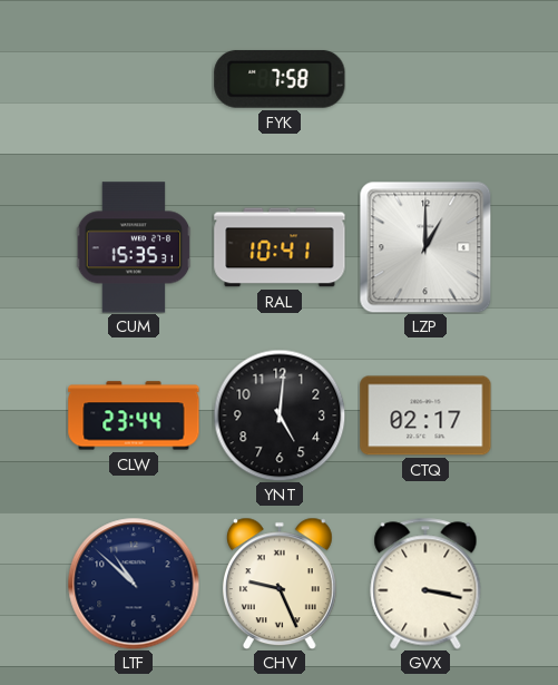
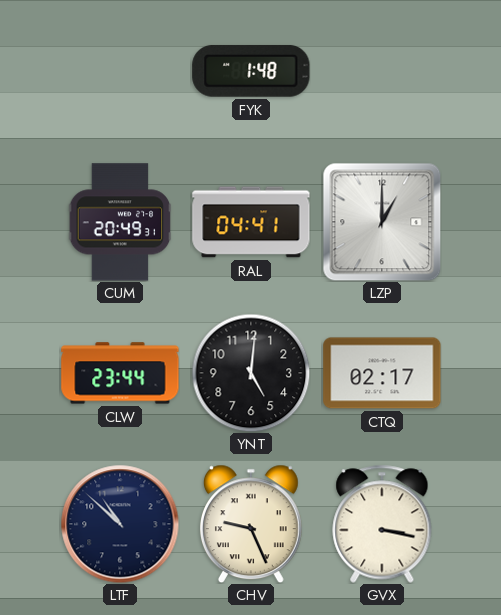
FYK: 7:58 -> 1:48 (251, 71)
CUM: 15:35 -> 20:49 (120, 222)
RAL: 10:41 -> 04:41 (251, 222)
